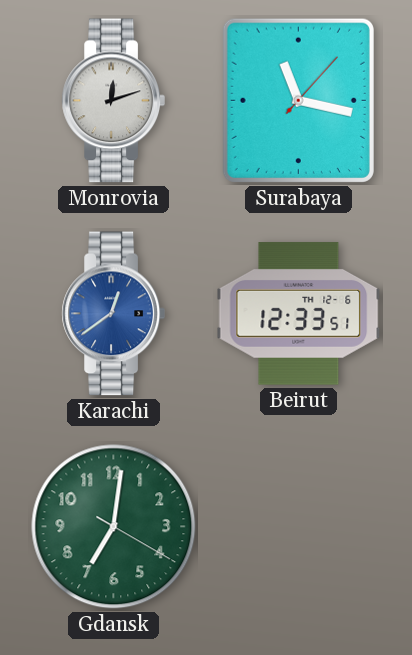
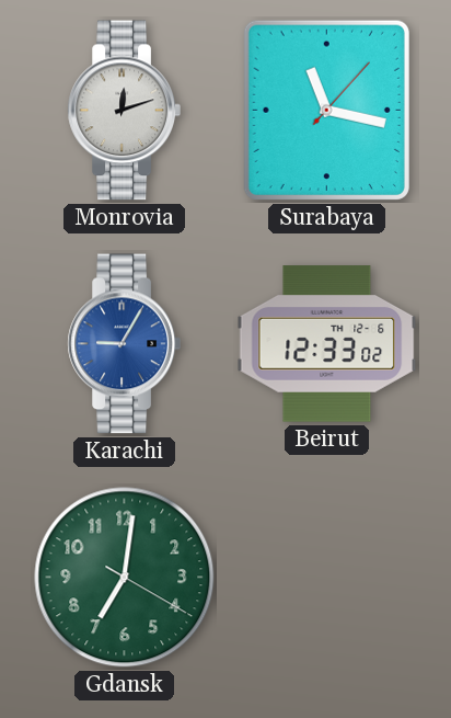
Karachi: 12:39 -> 9:05 (124, 344)
Beirut: 12:33:51 -> 12:33:02 (327, 344)
